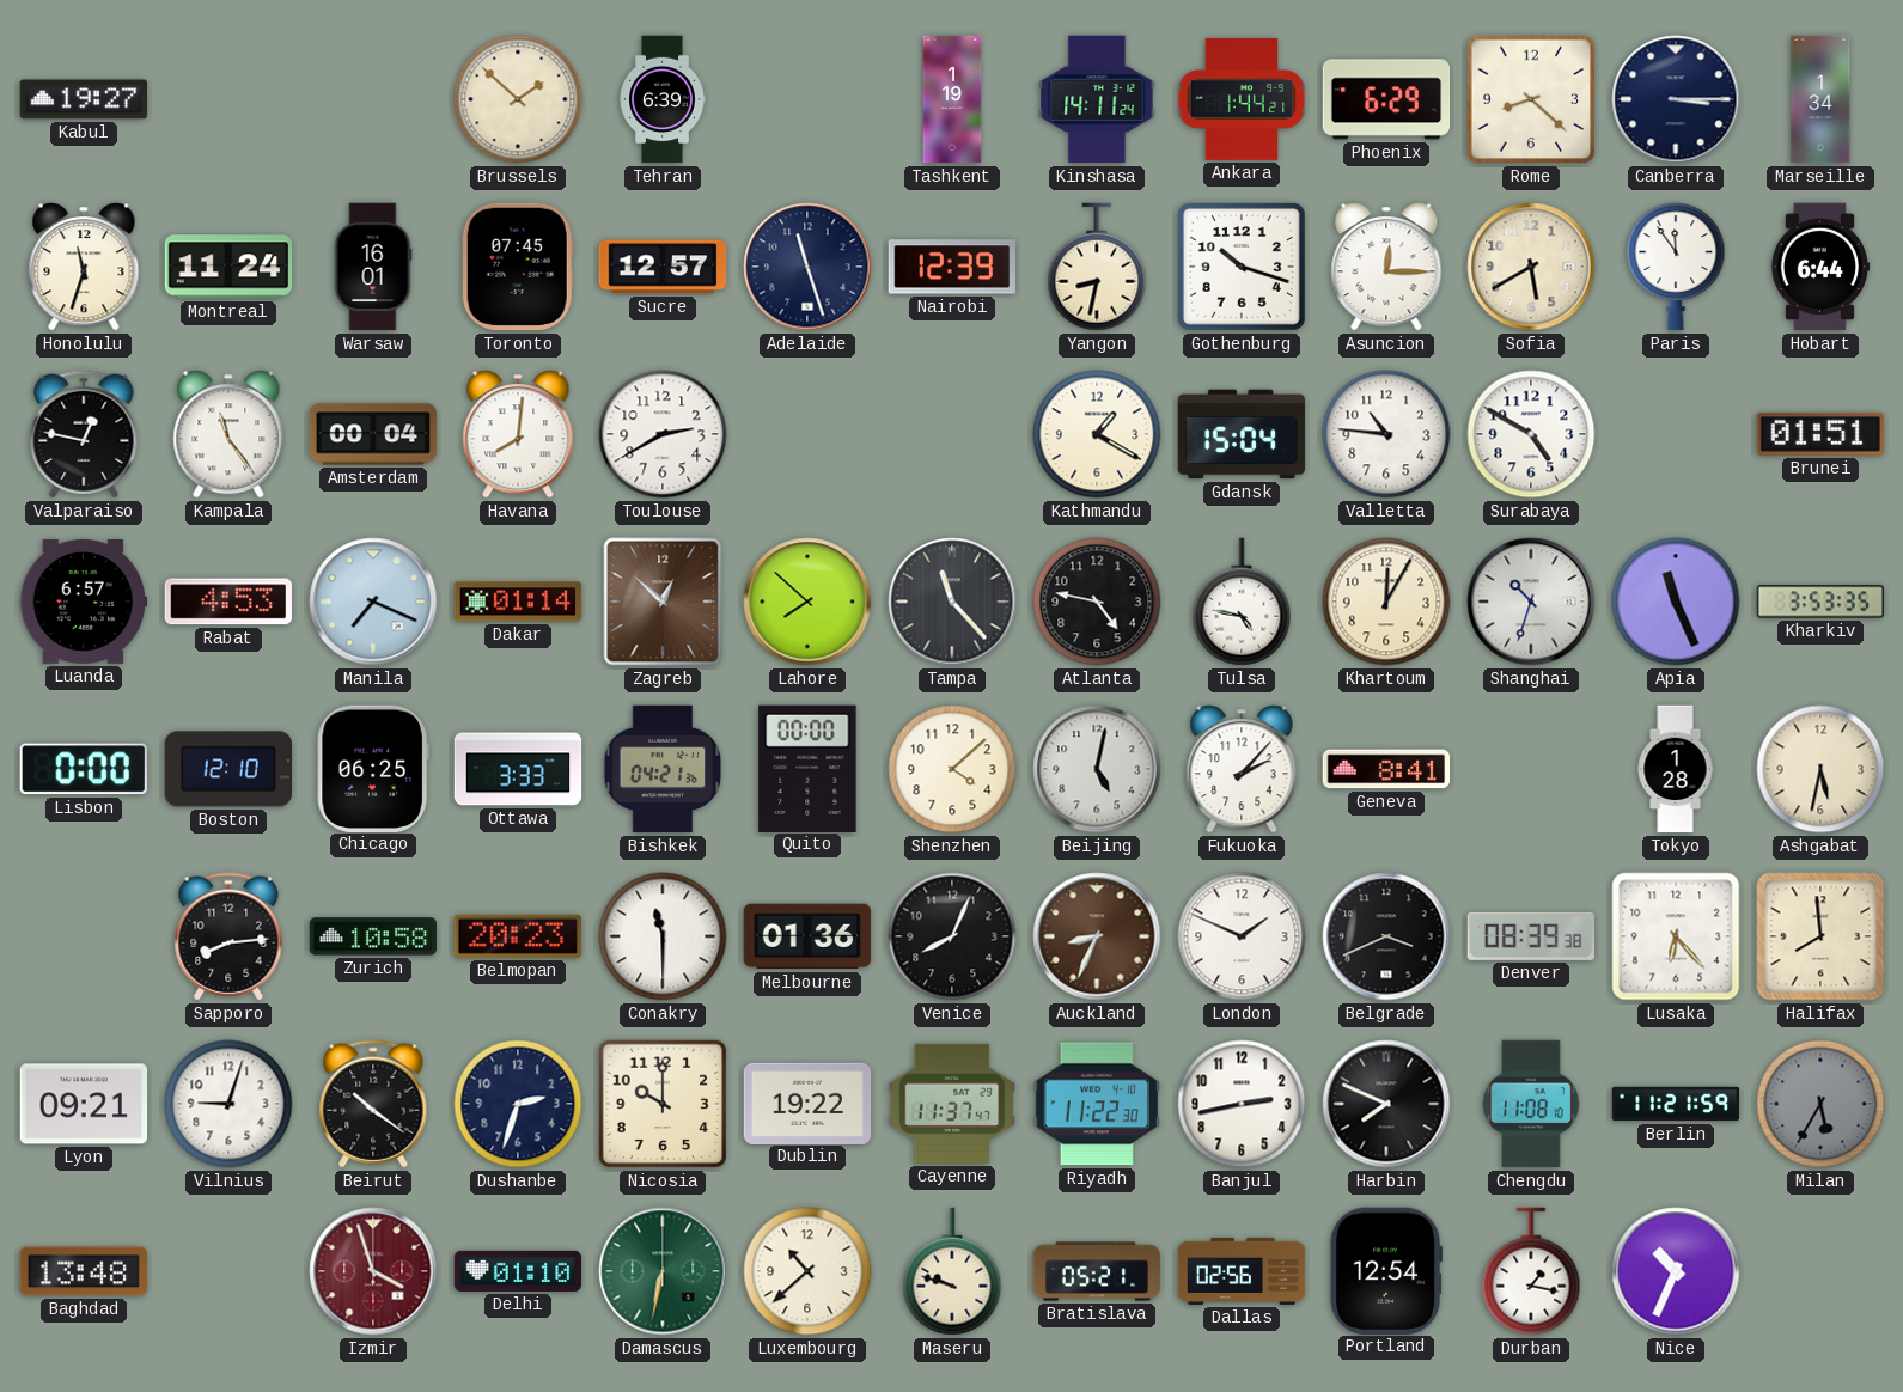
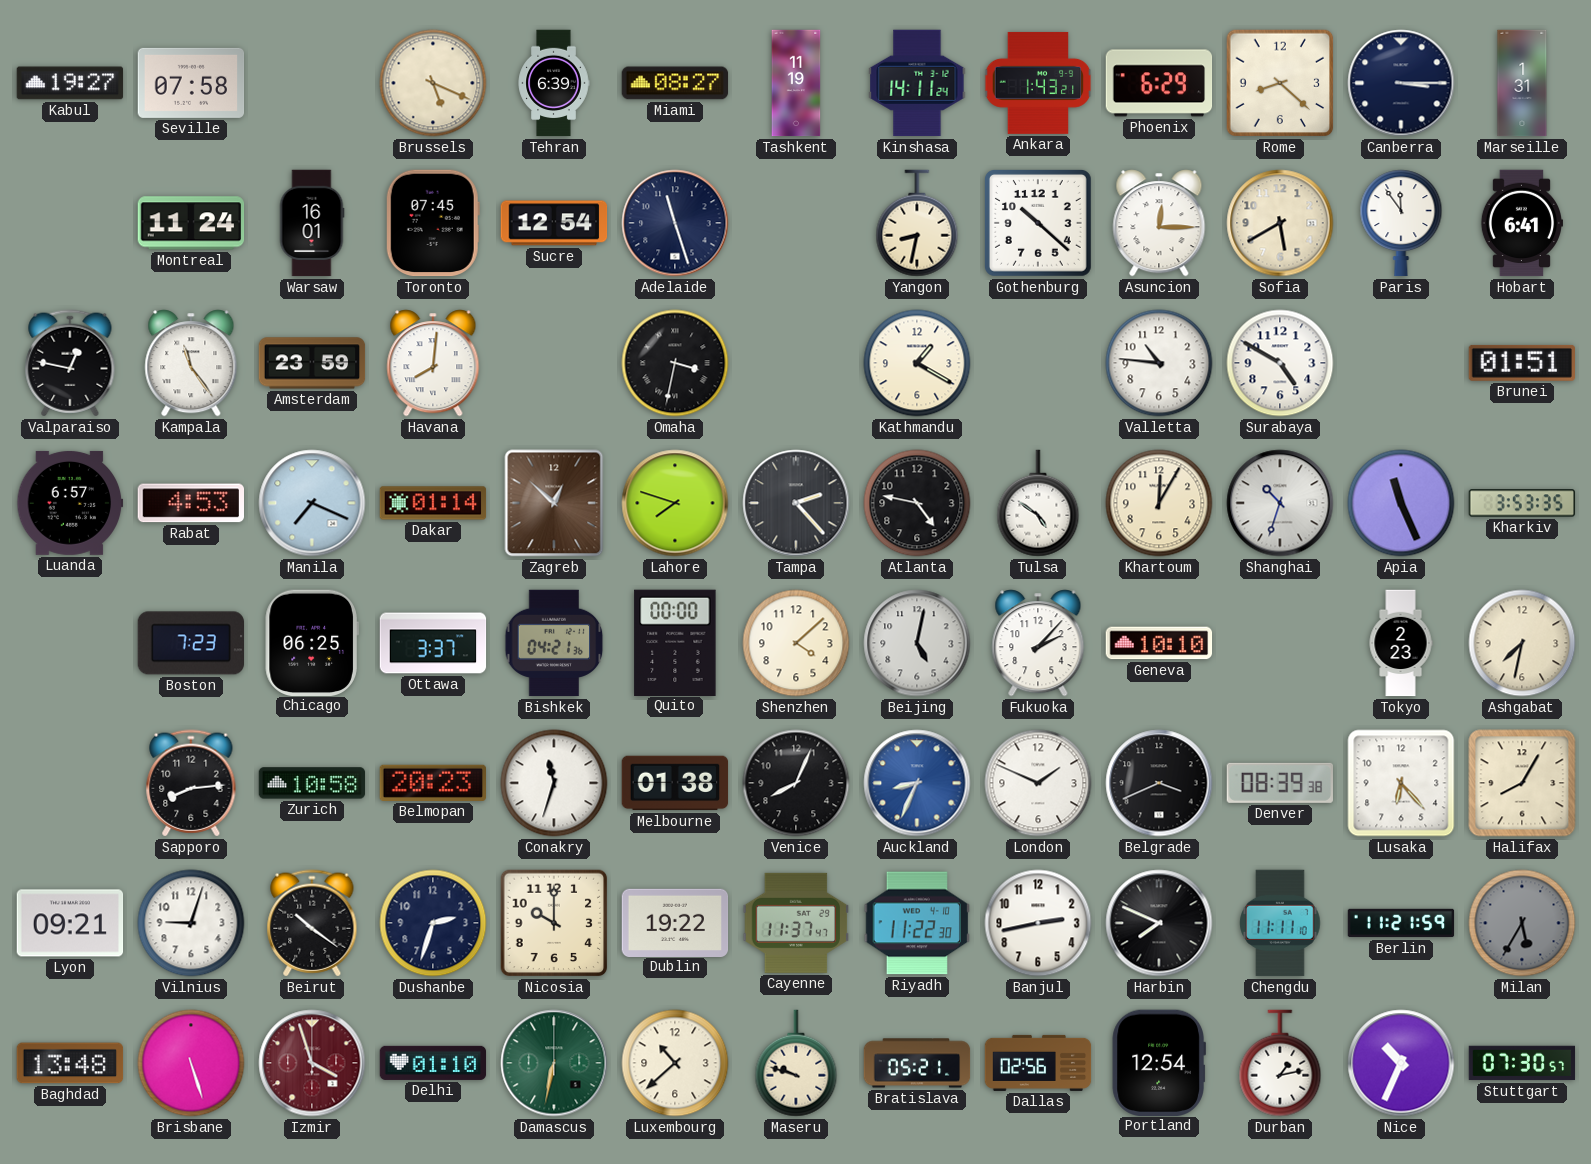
Seville: none -> 07:58 (191, 83)
Brussels: 1:52 -> 5:19 (433, 83)
Miami: none -> 08:27 (675, 83)
Tashkent: 1:19 -> 11:19 (796, 83)
Ankara: 1:44 -> 1:43 (1038, 83)
Marseille: 1:34 -> 1:31 (1522, 83)
Honolulu: 11:33 -> none (84, 267)
Sucre: 12:57 -> 12:54 (554, 223)
Nairobi: 12:39 -> none (951, 267)
Gothenburg: 10:18 -> 10:22 (1038, 223)
Hobart: 6:44 -> 6:41 (1521, 223)
Amsterdam: 00:04 -> 23:59 (312, 363)
Toulouse: 2:40 -> none (663, 434)
Omaha: none -> 3:32 (675, 363)
Gdansk: 15:04 -> none (1242, 434)
Lahore: 7:52 -> 7:48 (675, 503)
Tampa: 11:23 -> 2:23 (796, 503)
Tulsa: 4:47 -> 4:51 (1038, 503)
Lisbon: 0:00 -> none (84, 769)
Boston: 12:10 -> 7:23 (191, 643)
Ottawa: 3:33 -> 3:37 (433, 643)
Geneva: 8:41 -> 10:10 (1159, 643)
Tokyo: 1:28 -> 2:23 (1401, 643)
Ashgabat: 5:32 -> 7:32 (1522, 643)
Conakry: 11:30 -> 11:33 (554, 783)
Melbourne: 01:36 -> 01:38 (675, 783)
Auckland dial: brown -> blue (917, 783)
Halifax: 7:59 -> 8:05 (1522, 783)
Chengdu: 11:08 -> 11:11 (1280, 923)
Brisbane: none -> 5:27 (191, 1063)
Durban: 1:17 -> 1:13 (1280, 1063)
Stuttgart: none -> 07:30 (1522, 1063)
